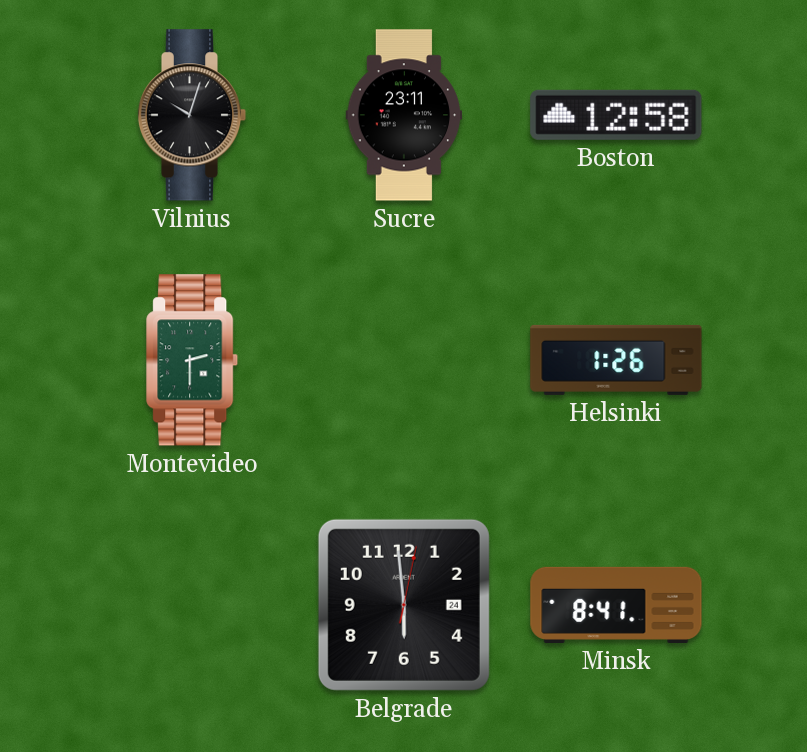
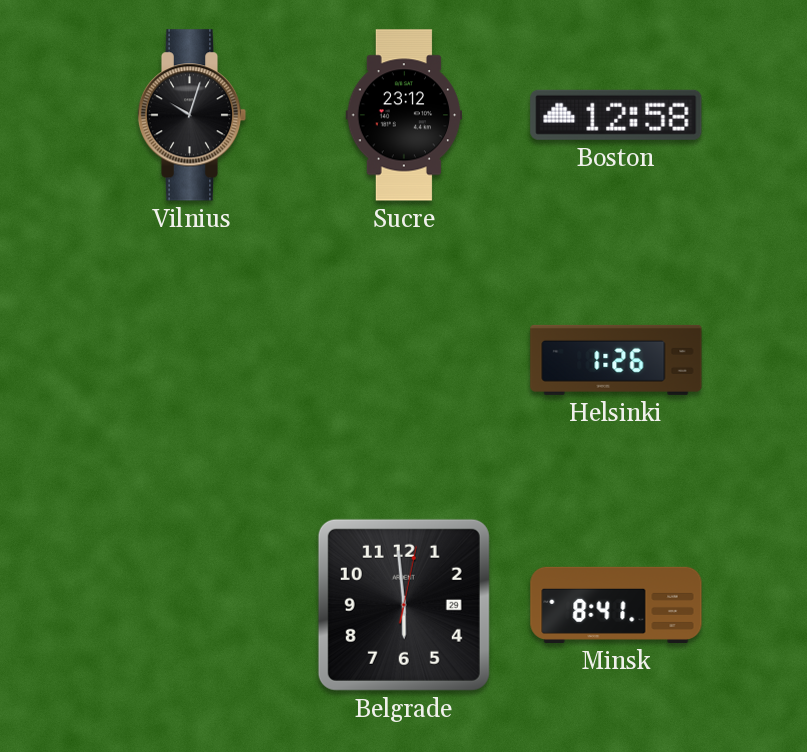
Sucre: 23:11 -> 23:12 (404, 115)
Montevideo: 2:30 -> none (193, 360)
Belgrade date: 24 -> 29 (404, 605)
